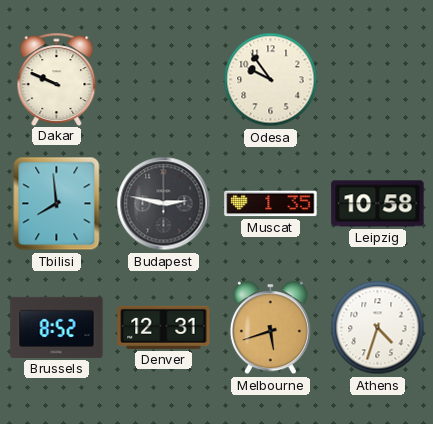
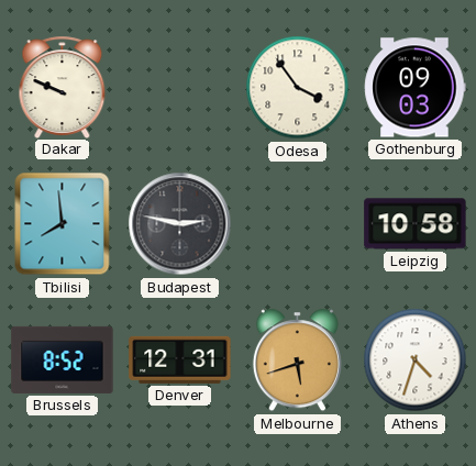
Odesa: 9:54 -> 3:54 (298, 88)
Gothenburg: none -> 09:03 (416, 88)
Muscat: 1:35 -> none (271, 204)
